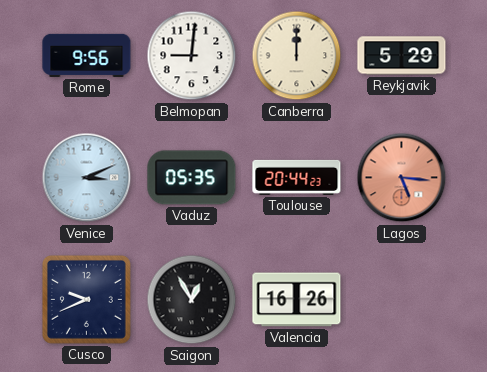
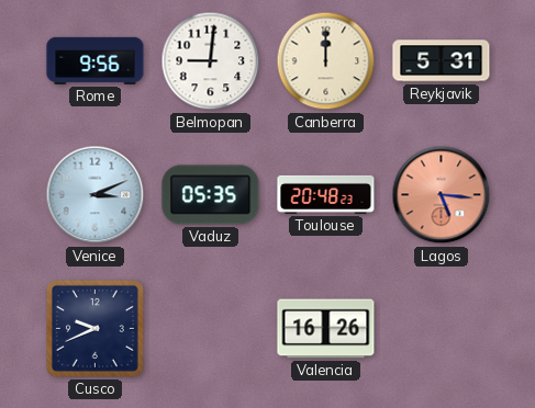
Reykjavik: 5:29 -> 5:31 (442, 61)
Toulouse: 20:44 -> 20:48 (326, 194)
Saigon: 12:55 -> none (192, 300)
